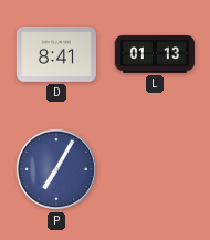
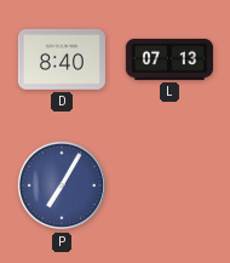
D: 8:41 -> 8:40 (62, 59)
L: 01:13 -> 07:13 (169, 59)
